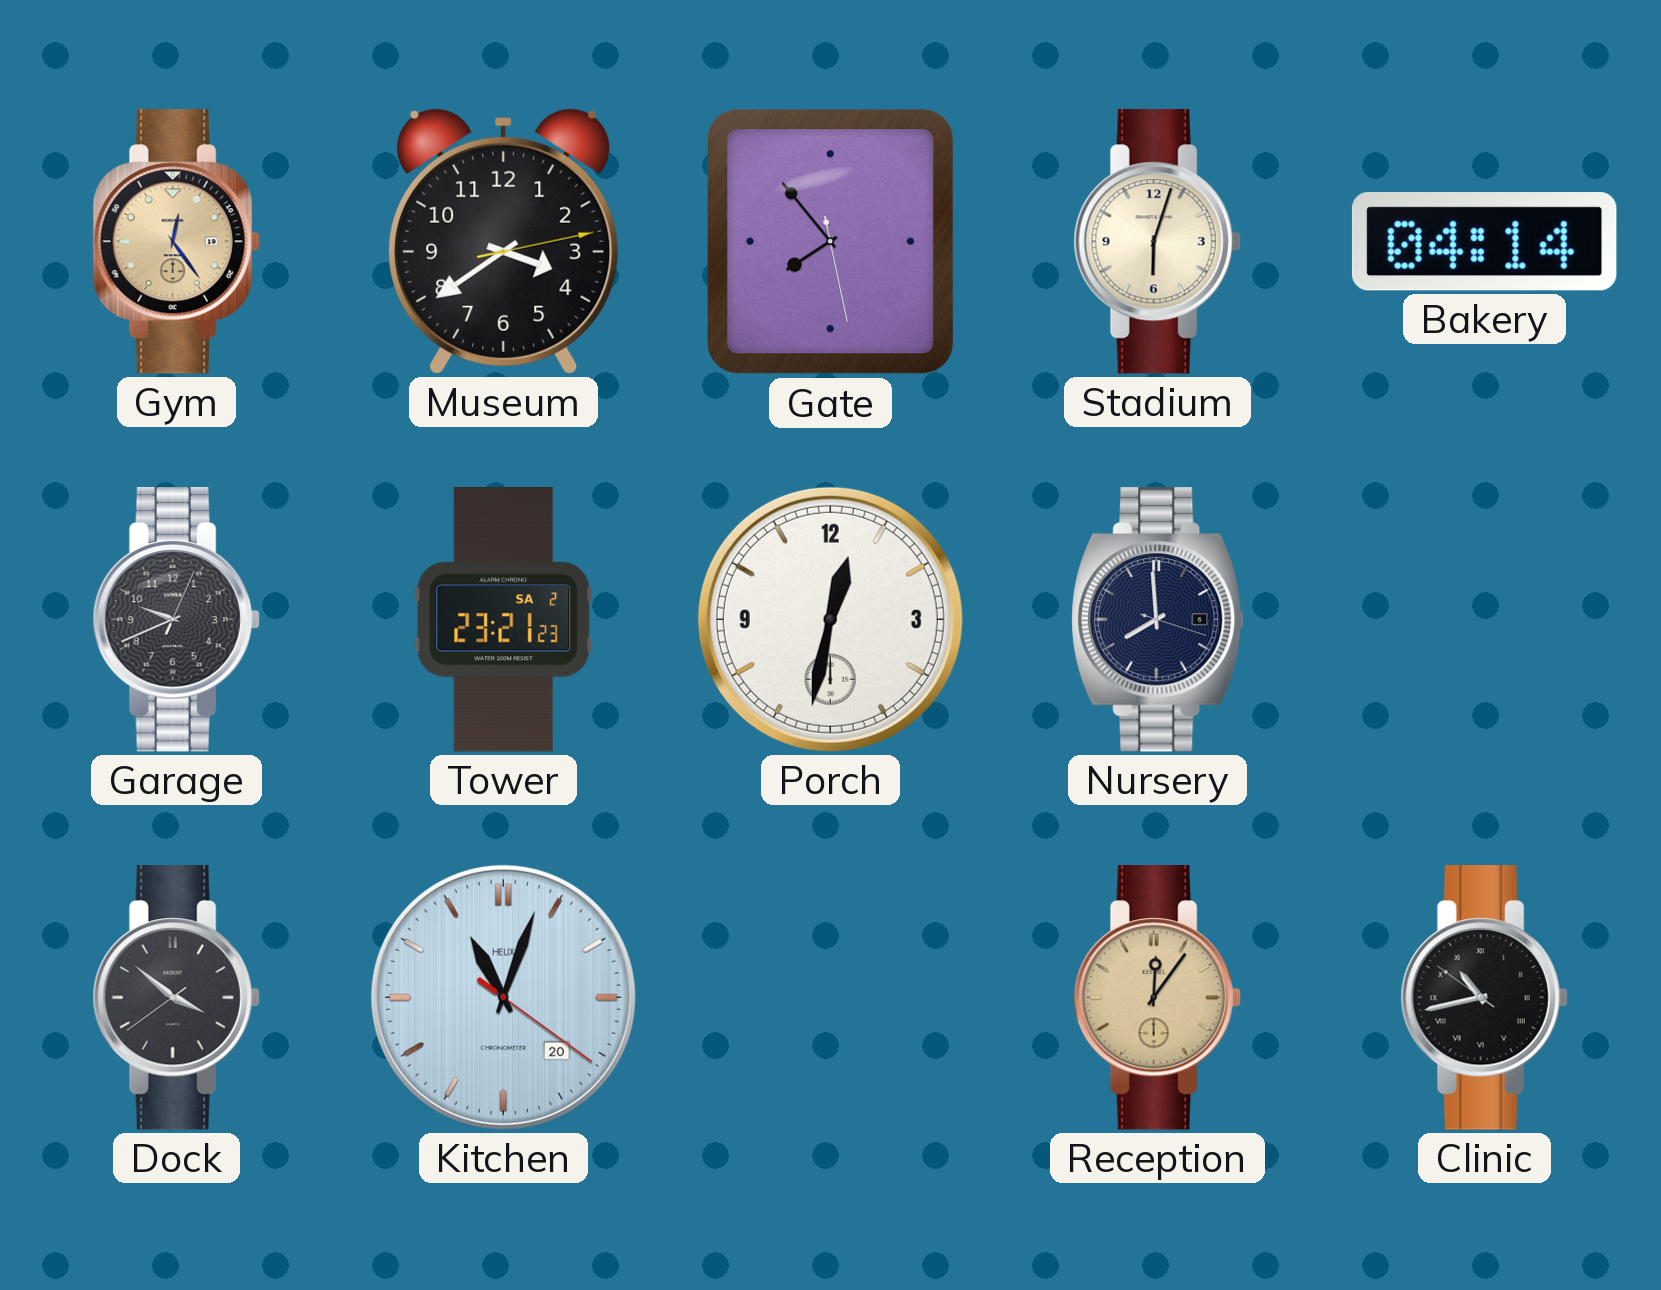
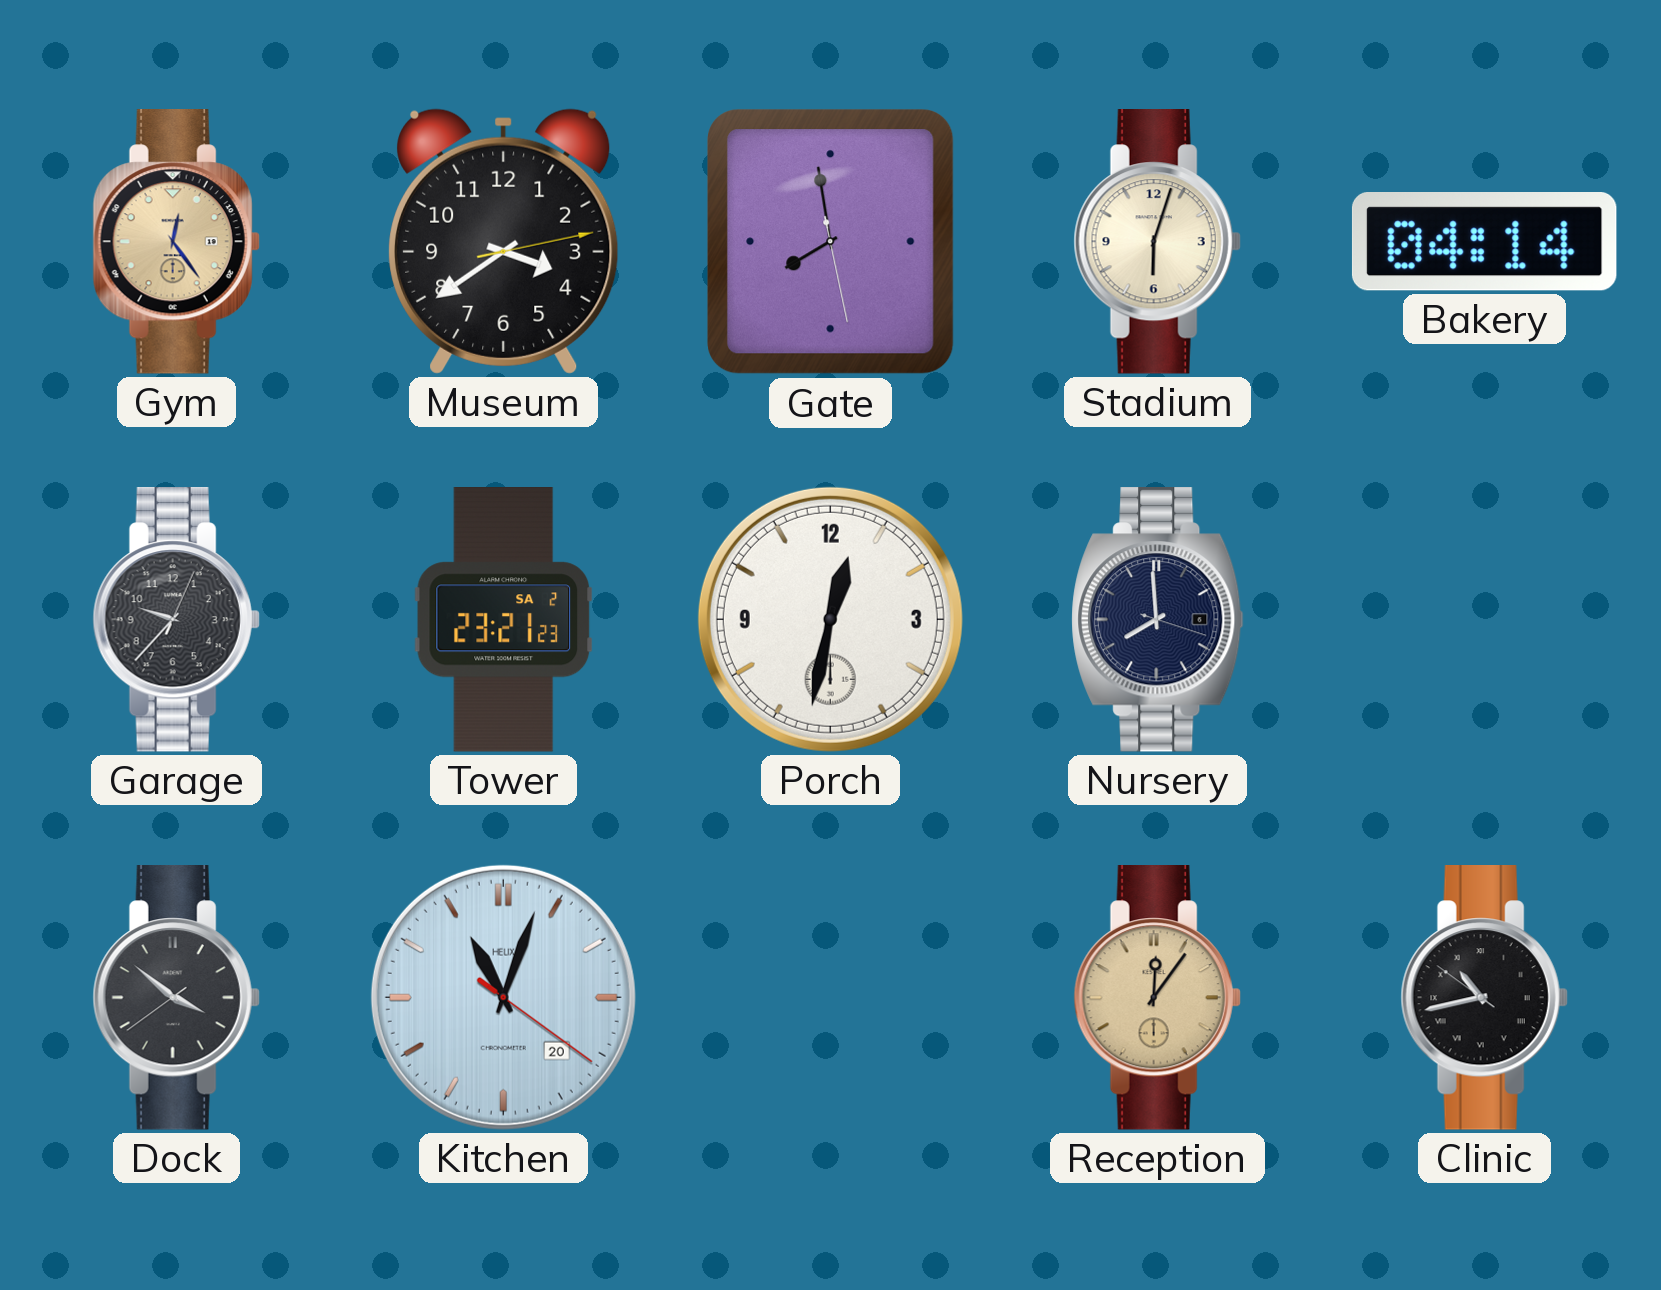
Gate: 7:53 -> 7:58 (831, 242)
Garage: 9:41 -> 9:37 (176, 620)
